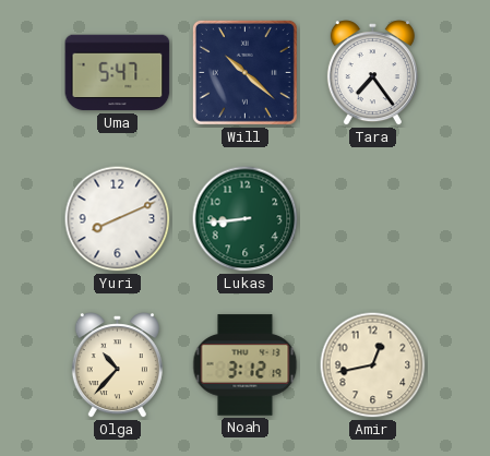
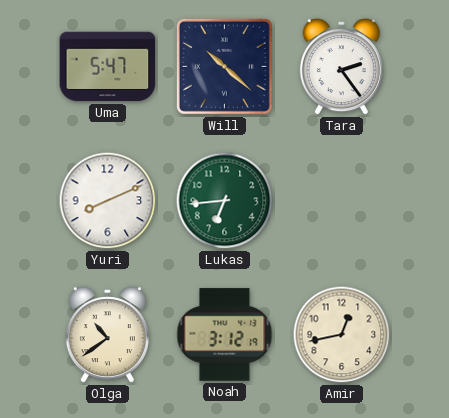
Tara: 7:24 -> 2:24 (341, 67)
Lukas: 8:44 -> 6:44 (225, 201)
Olga: 10:37 -> 10:39 (107, 335)
